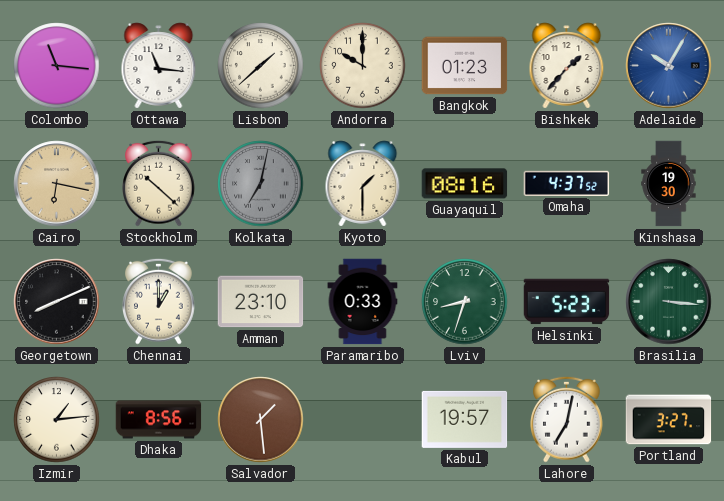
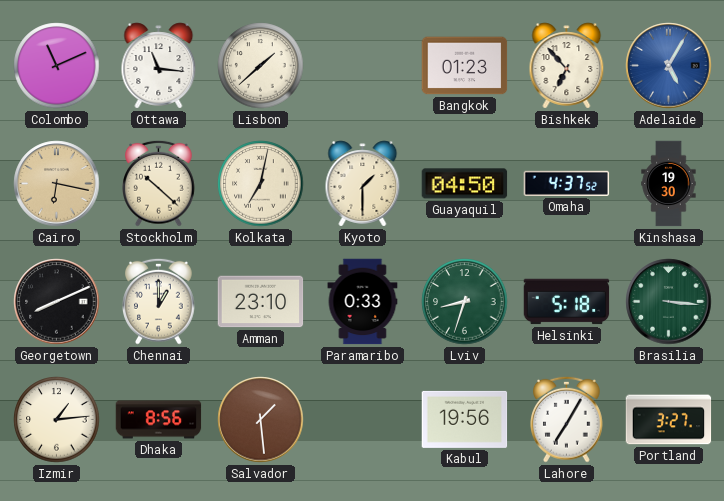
Colombo: 11:16 -> 11:11 (57, 66)
Andorra: 10:00 -> none (363, 66)
Bishkek: 1:37 -> 6:53 (567, 66)
Adelaide: 10:05 -> 5:05 (669, 66)
Kolkata dial: grey -> cream (261, 184)
Guayaquil: 08:16 -> 04:50 (465, 184)
Helsinki: 5:23 -> 5:18 (567, 302)
Kabul: 19:57 -> 19:56 (465, 419)
Lahore: 7:02 -> 7:05 (567, 419)
